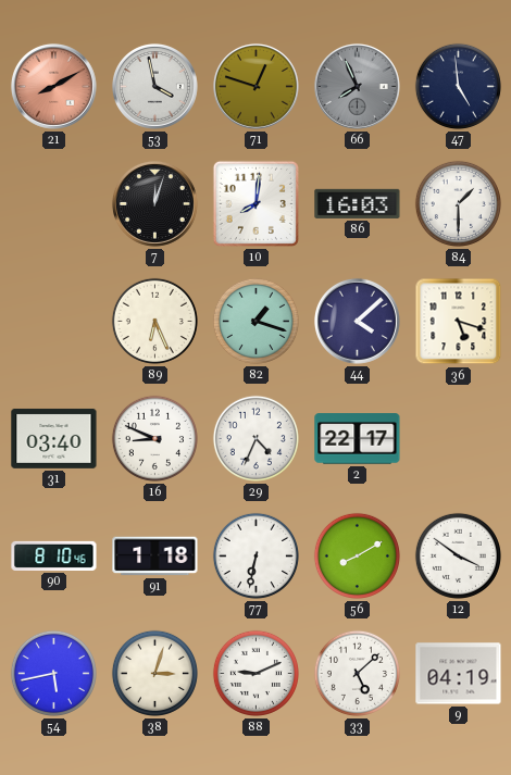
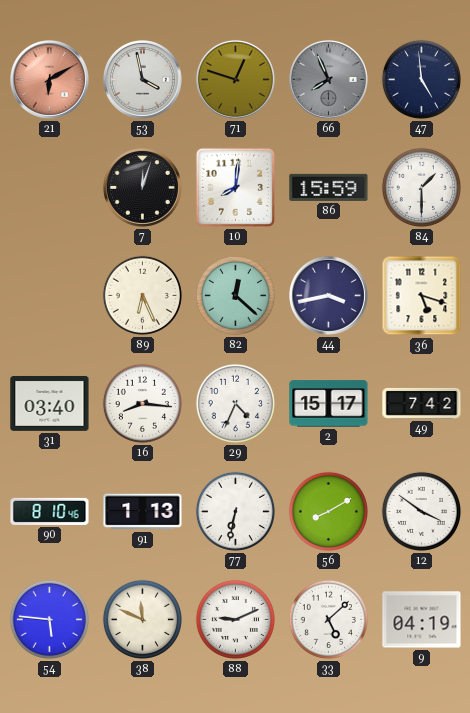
21: 8:10 -> 6:10 (49, 79)
86: 16:03 -> 15:59 (329, 187)
82: 1:18 -> 12:22 (235, 295)
44: 4:08 -> 3:43 (328, 295)
16: 8:49 -> 8:16 (142, 403)
2: 22:17 -> 15:17 (329, 404)
49: none -> 7:42 (422, 403)
91: 1:18 -> 1:13 (143, 512)
54: 5:43 -> 5:46 (49, 619)
38: 3:03 -> 11:49 (142, 619)
